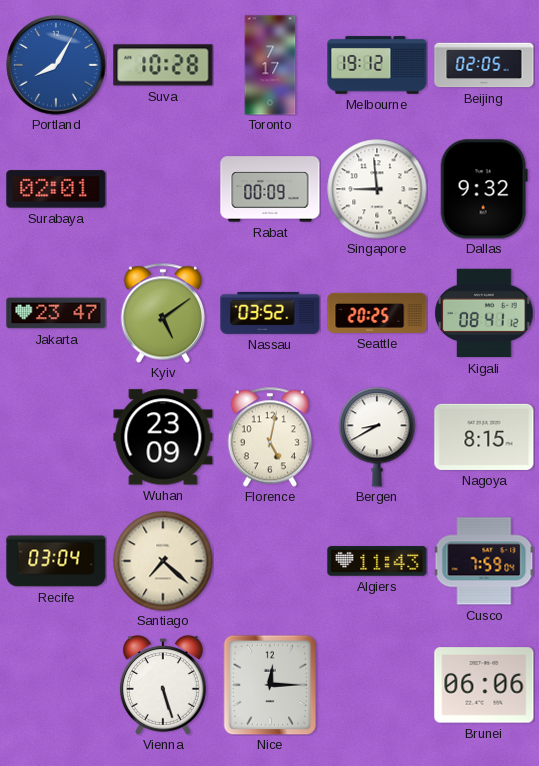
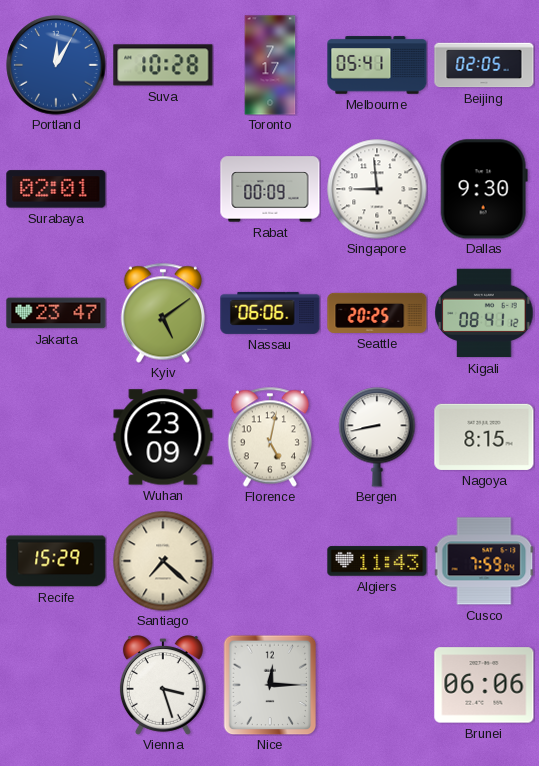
Portland: 8:05 -> 12:05 (56, 65)
Melbourne: 19:12 -> 05:41 (377, 65)
Dallas: 9:32 -> 9:30 (484, 189)
Nassau: 03:52 -> 06:06 (270, 313)
Bergen: 8:40 -> 8:43 (377, 437)
Recife: 03:04 -> 15:29 (56, 561)
Vienna: 5:27 -> 3:27 (163, 686)
